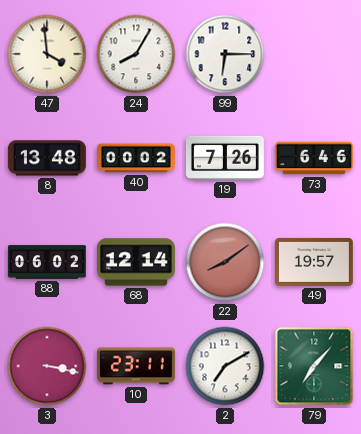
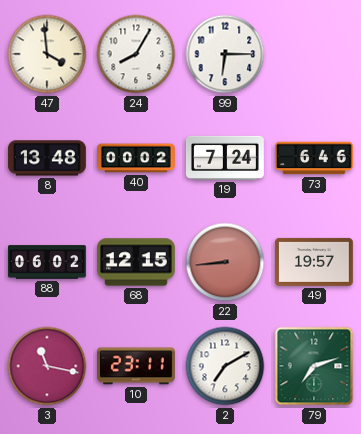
19: 7:26 -> 7:24 (225, 158)
68: 12:14 -> 12:15 (137, 262)
22: 8:09 -> 8:44 (225, 262)
3: 3:17 -> 11:17 (47, 366)
79: 7:07 -> 7:12 (314, 366)
